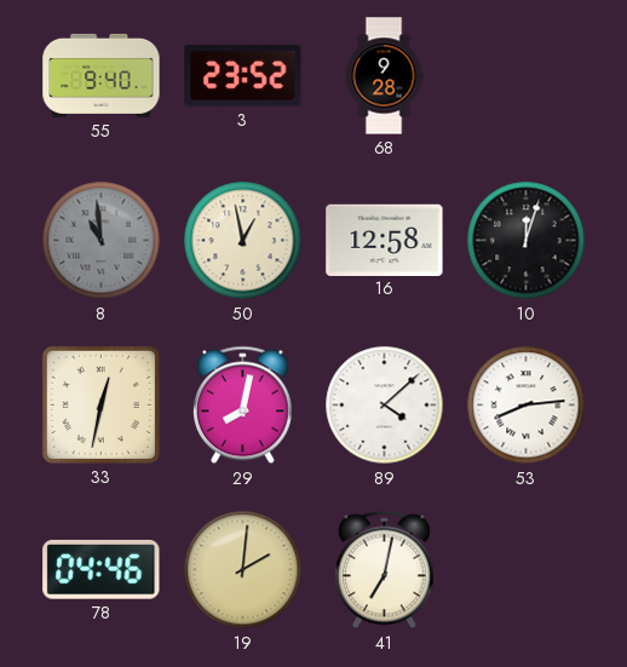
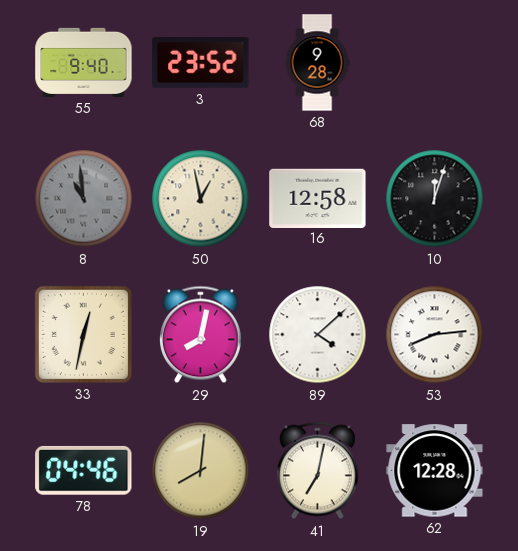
19: 2:01 -> 8:01 (201, 471)
62: none -> 12:28 (435, 471)
